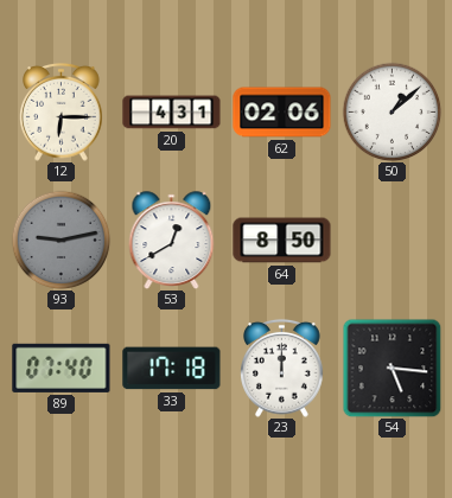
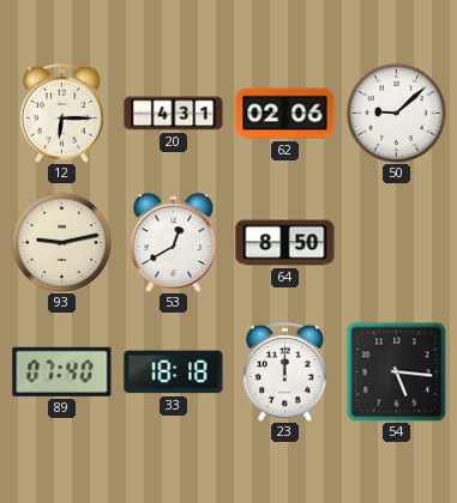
50: 1:08 -> 9:08 (396, 113)
93 dial: grey -> cream (61, 242)
33: 17:18 -> 18:18 (174, 372)
